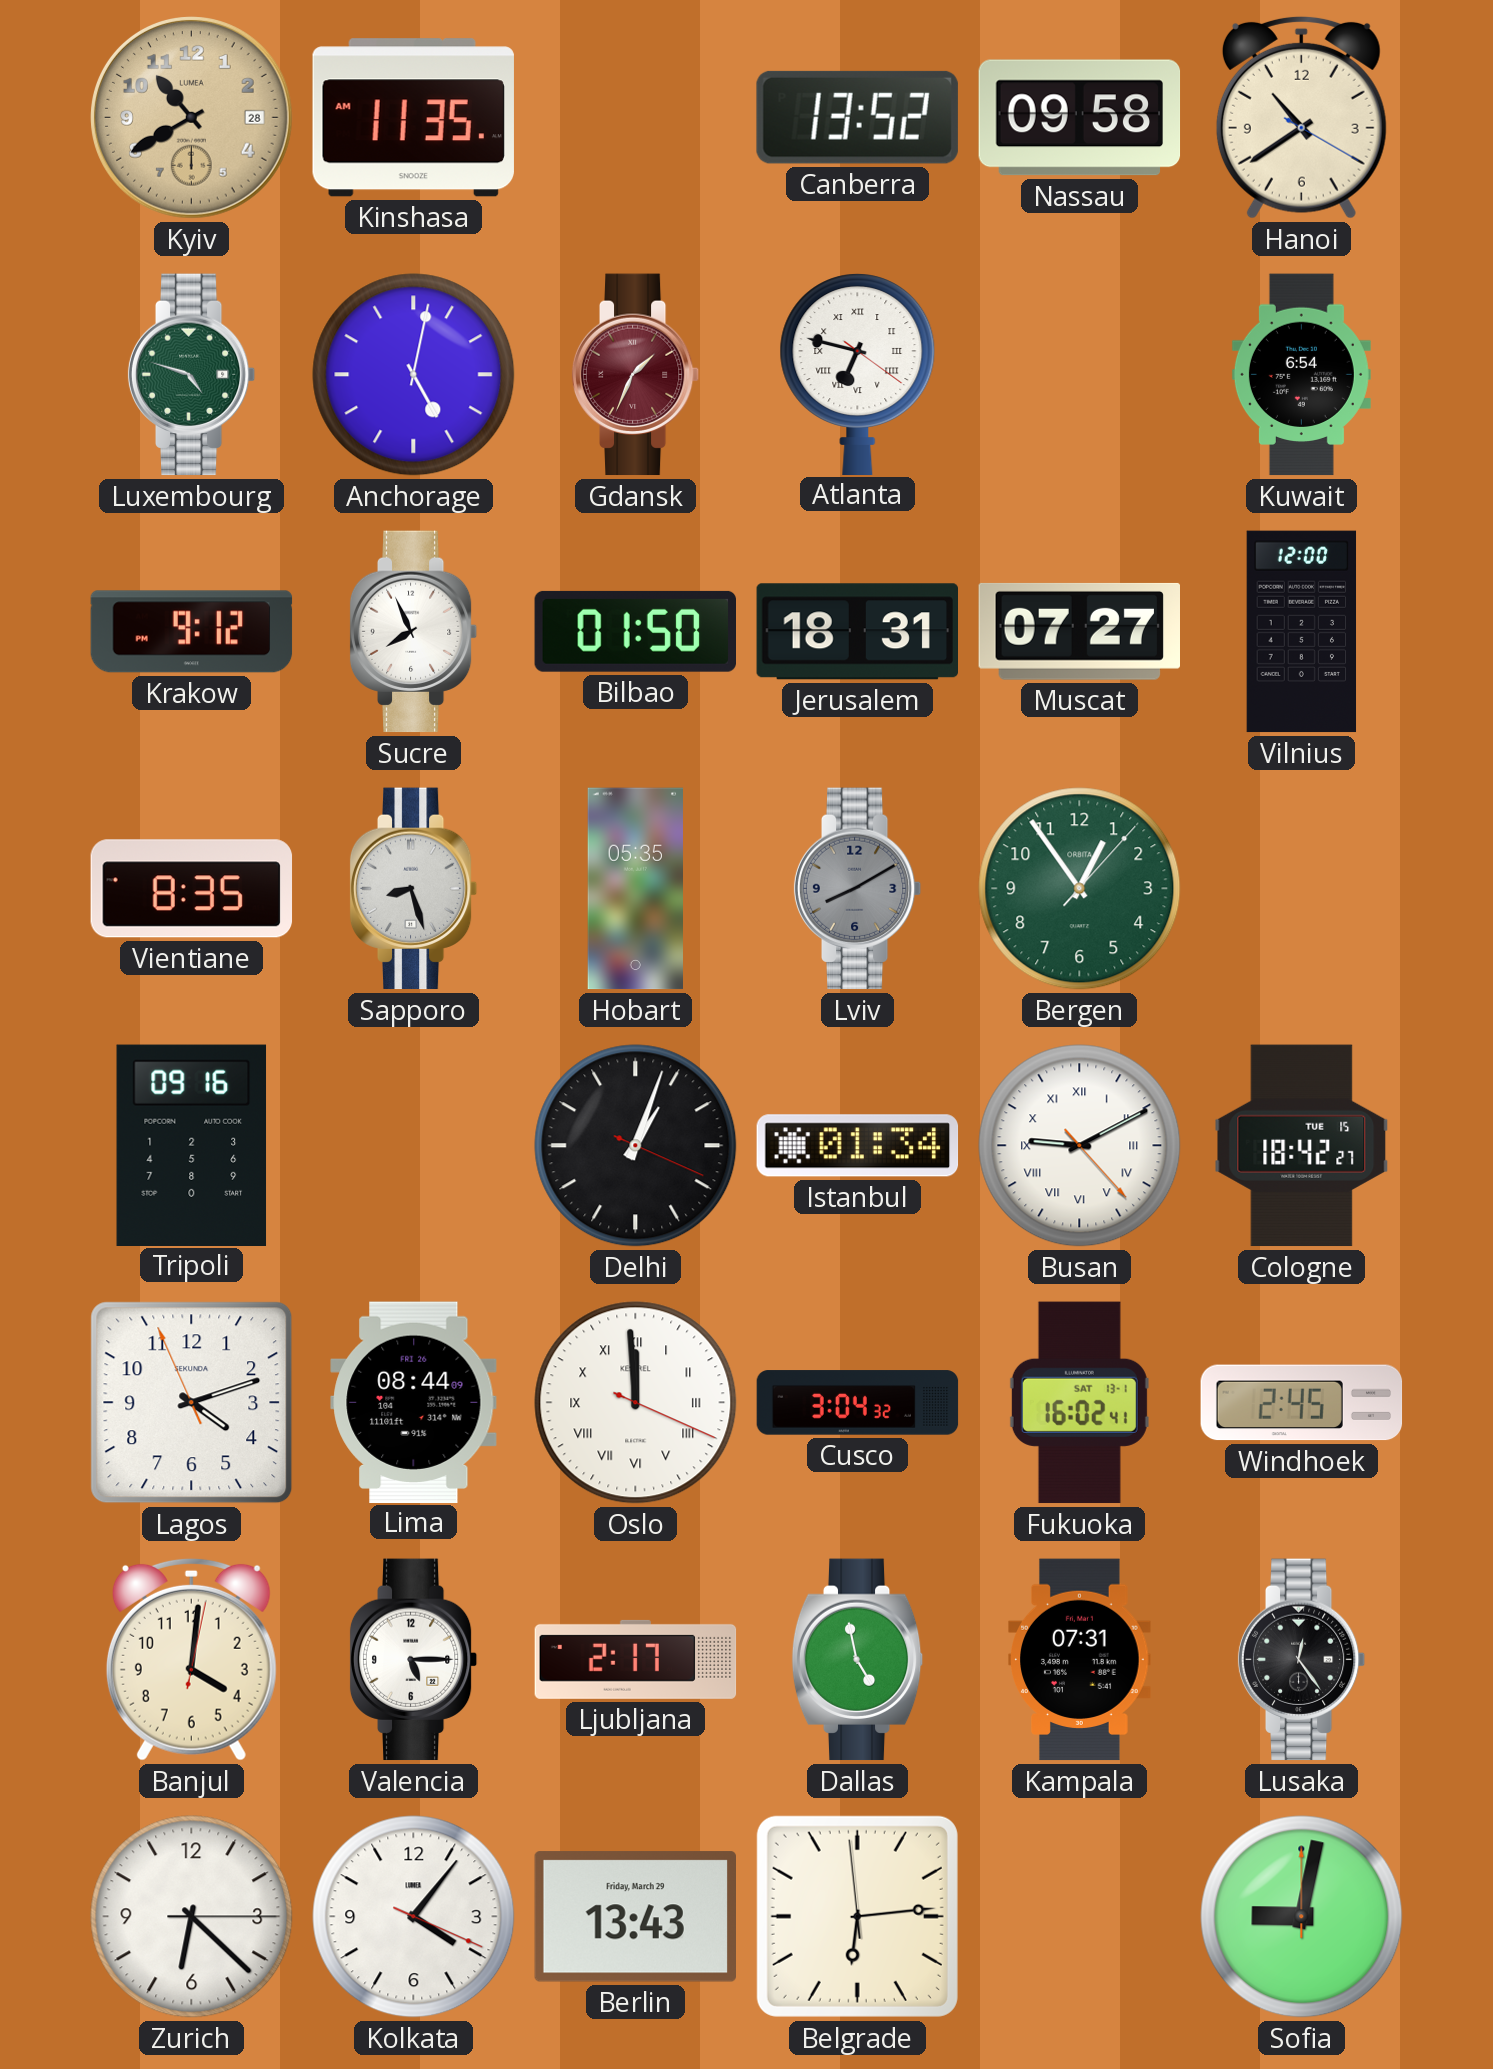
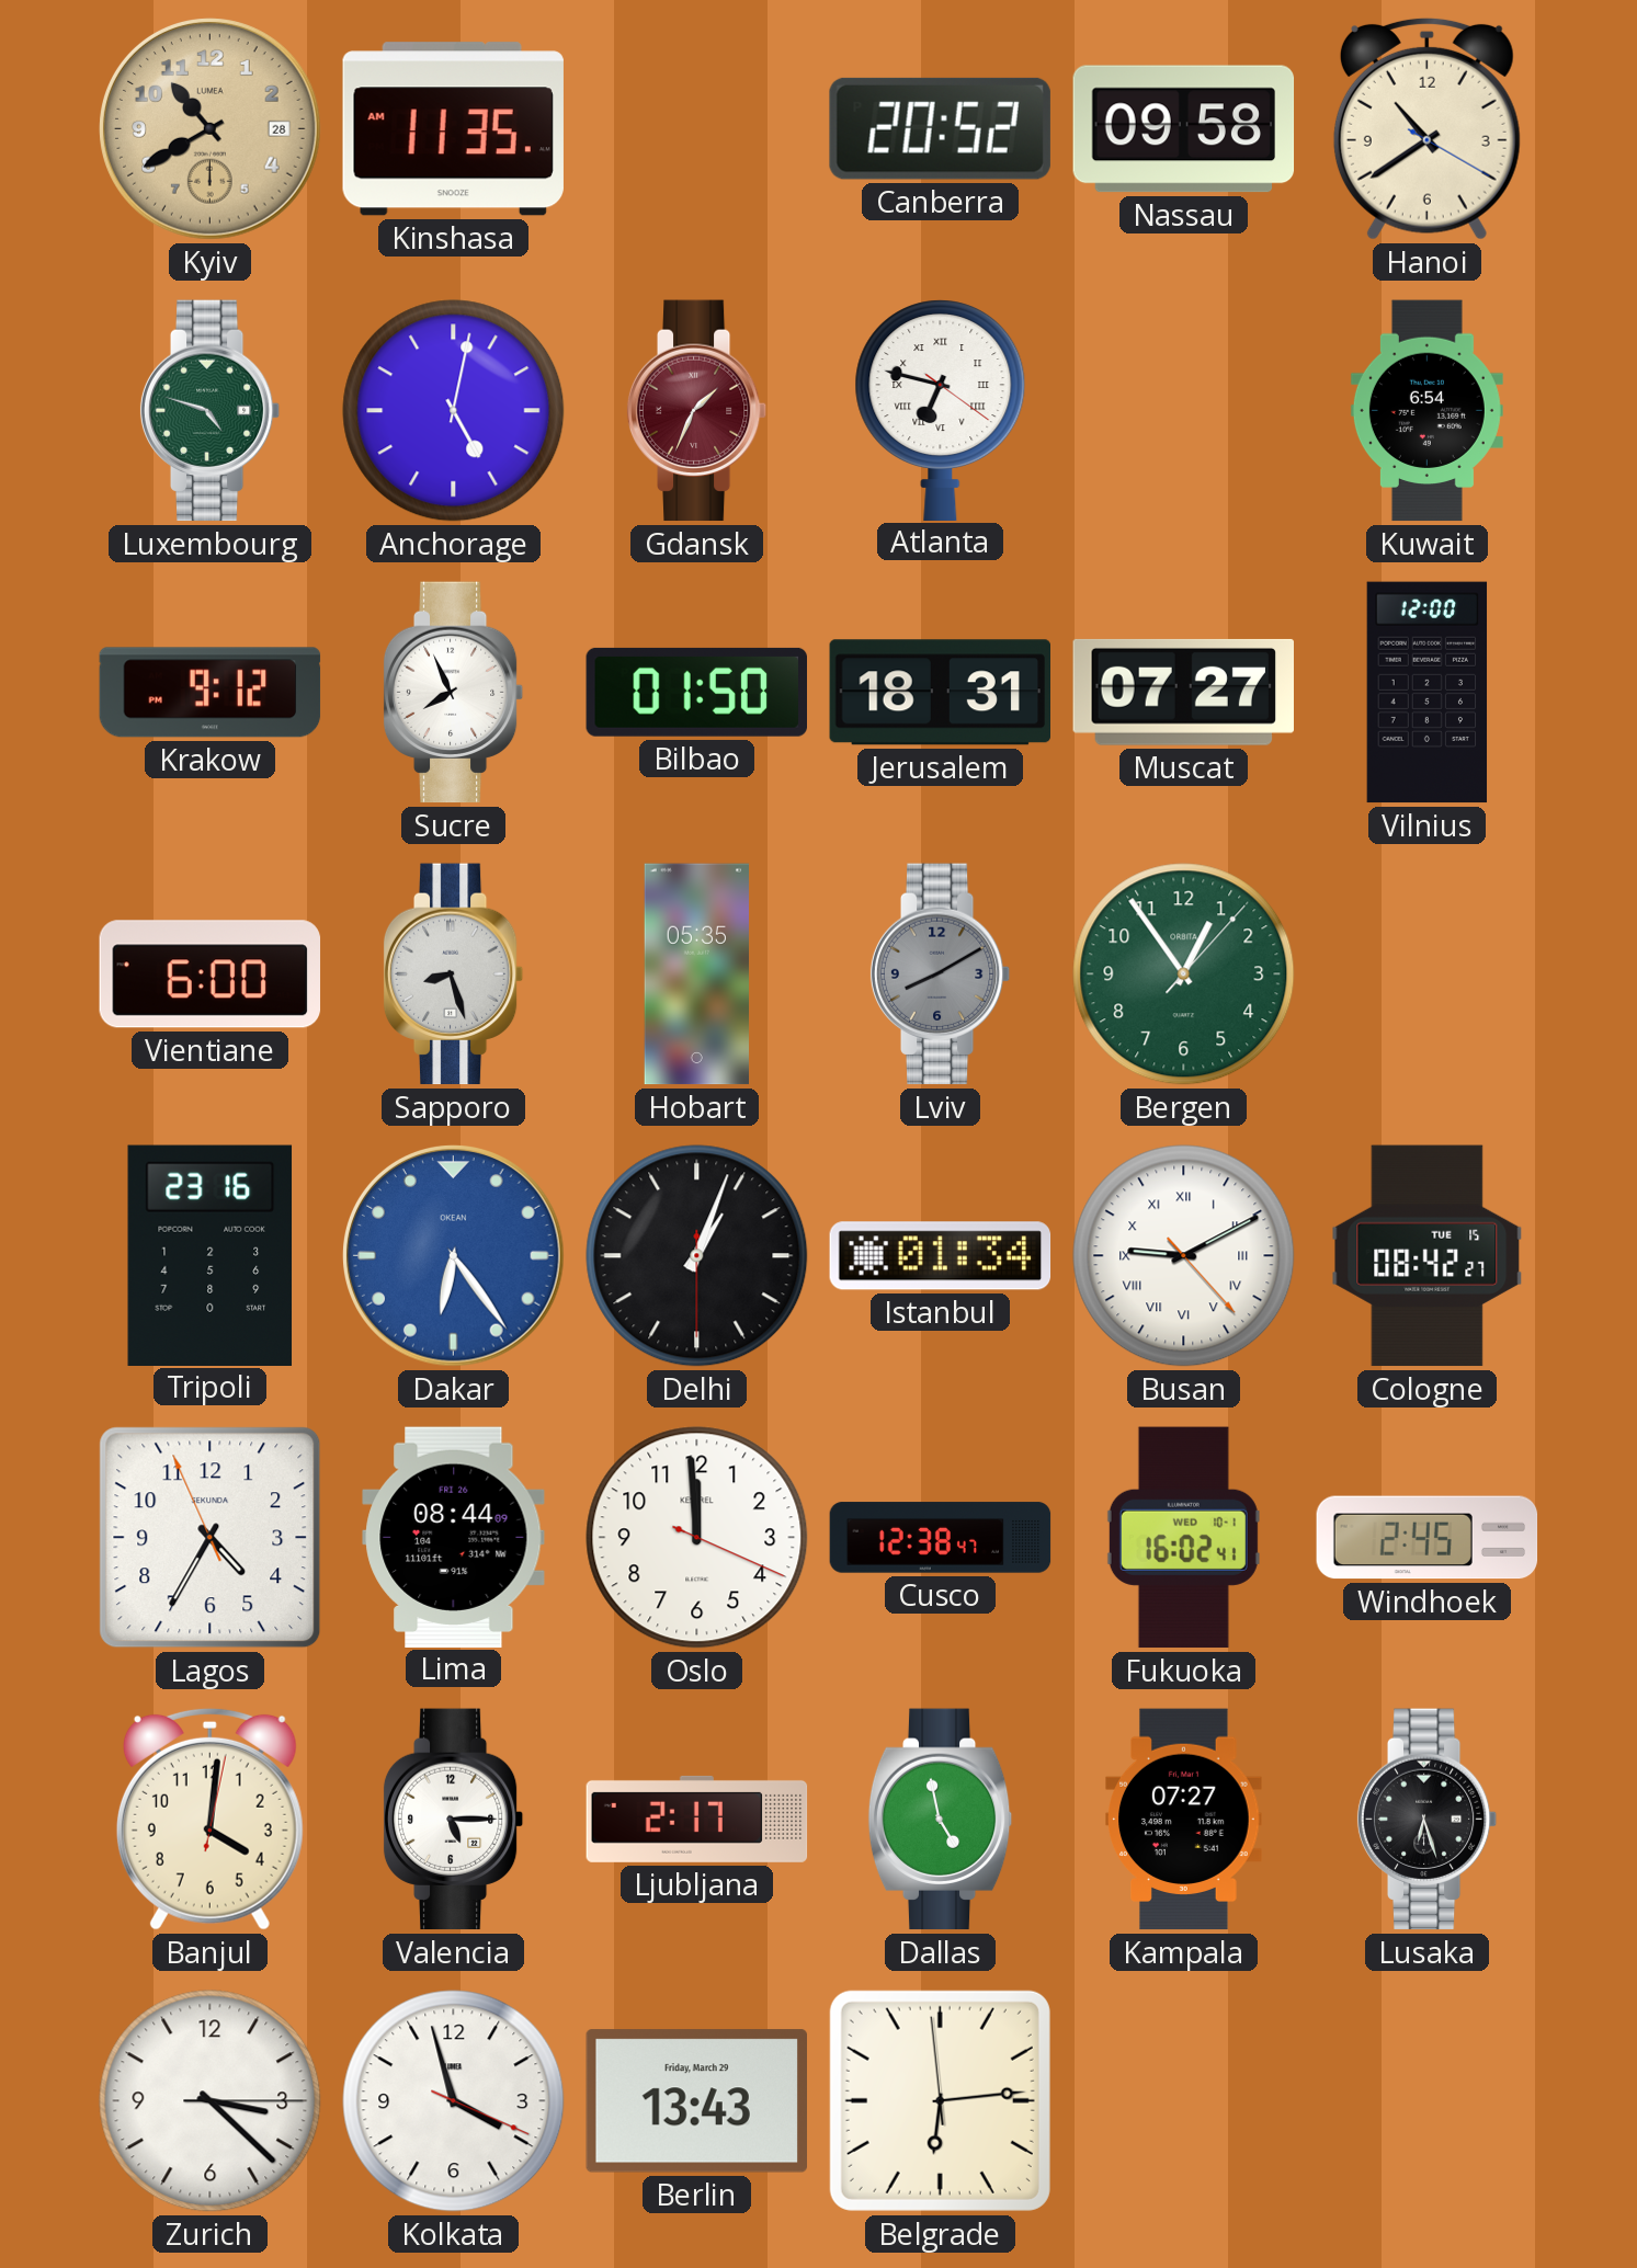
Canberra: 13:52 -> 20:52 (940, 128)
Vientiane: 8:35 -> 6:00 (211, 975)
Tripoli: 09:16 -> 23:16 (211, 1255)
Dakar: none -> 6:24 (454, 1256)
Delhi: 1:03:19 -> 1:03:30 (697, 1256)
Cologne: 18:42 -> 08:42 (1428, 1256)
Lagos: 4:11 -> 4:34 (211, 1538)
Oslo numerals: Roman -> Arabic (697, 1538)
Cusco: 3:04 -> 12:38 (941, 1538)
Fukuoka date: SAT 13-1 -> WED 10-1 (1183, 1538)
Kampala: 07:31 -> 07:27 (1184, 1820)
Lusaka: 12:24 -> 6:27 (1428, 1820)
Zurich: 6:22 -> 3:22 (211, 2101)
Kolkata: 4:06 -> 3:57 (454, 2101)
Sofia: 9:02 -> none (1302, 1917)
